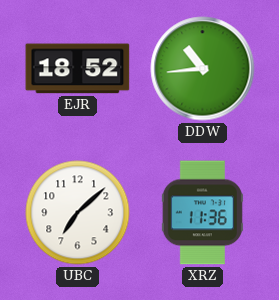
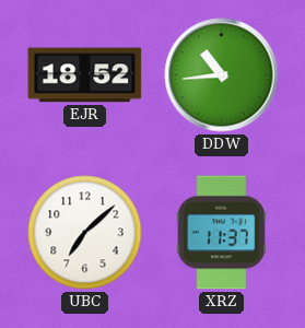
XRZ: 11:36 -> 11:37 (221, 233)
